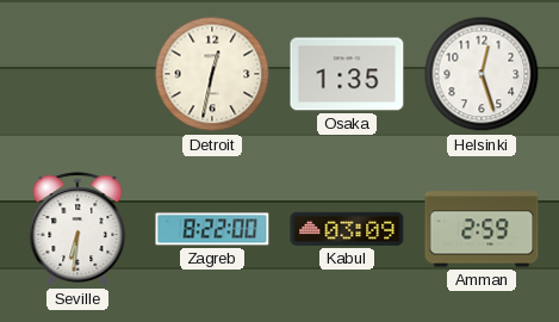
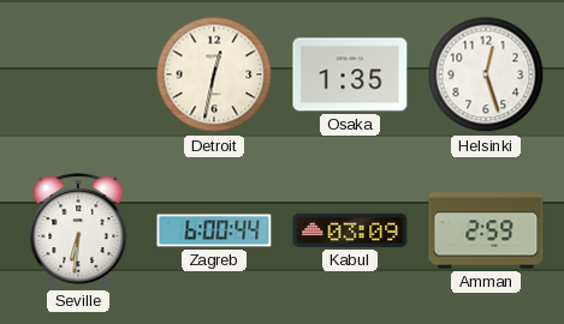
Zagreb: 8:22 -> 6:00 (214, 230)
